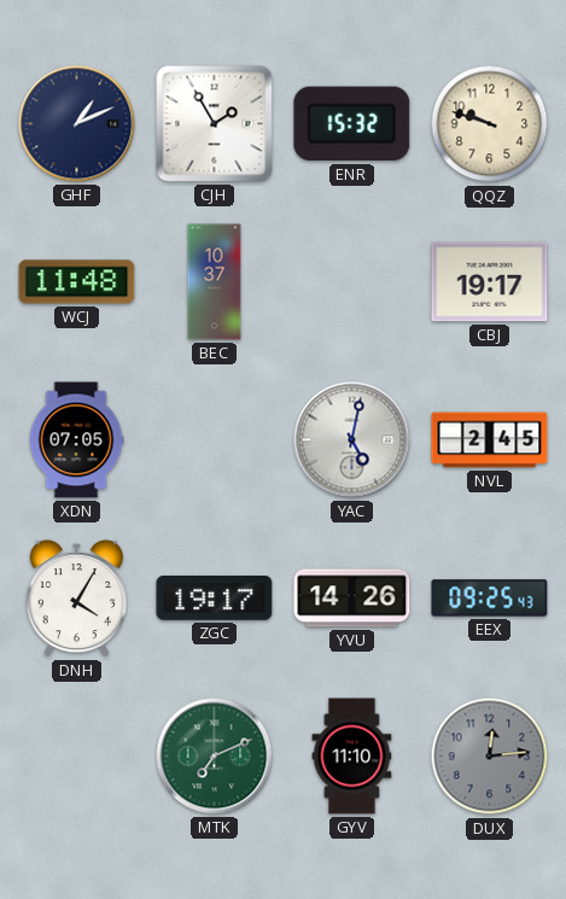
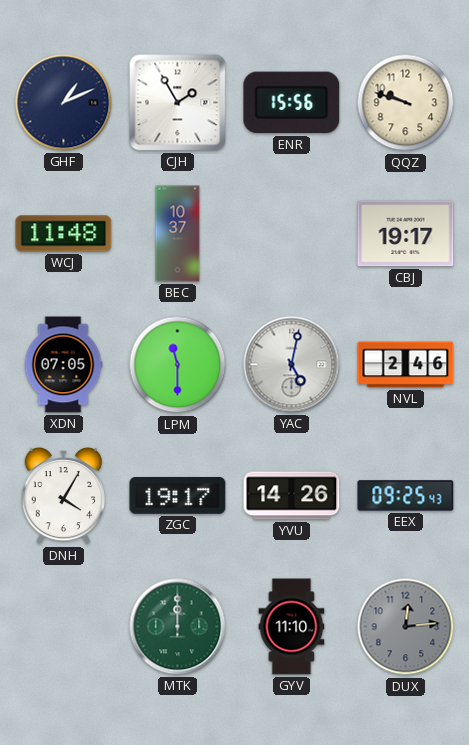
ENR: 15:32 -> 15:56 (292, 103)
LPM: none -> 11:30 (178, 365)
NVL: 2:45 -> 2:46 (406, 365)
MTK: 7:11 -> 12:00 (178, 627)
